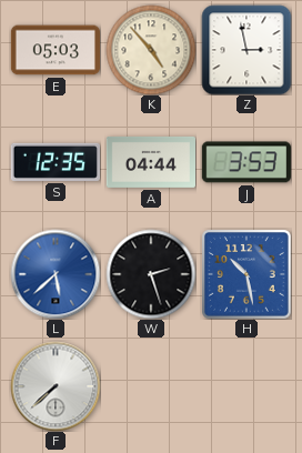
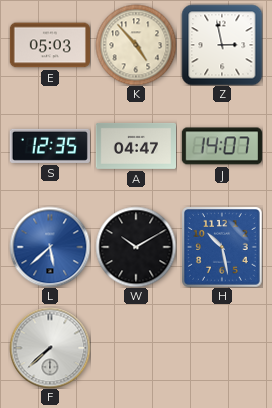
A: 04:44 -> 04:47 (135, 146)
J: 3:53 -> 14:07 (222, 146)
W: 2:27 -> 10:10 (136, 247)
